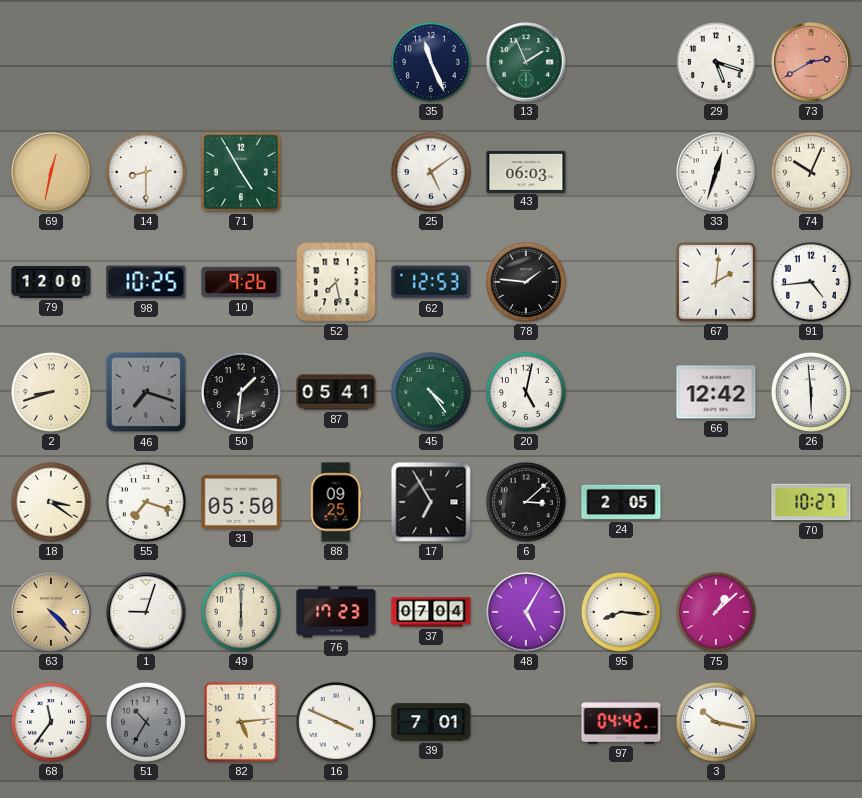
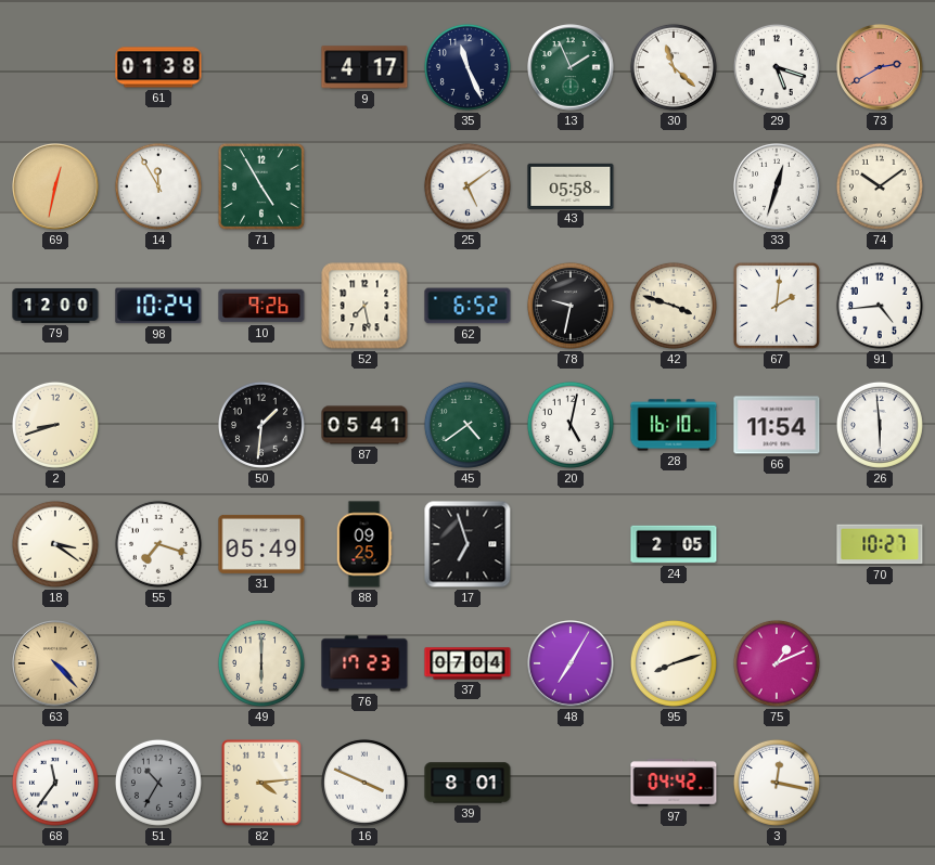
61: none -> 01:38 (158, 67)
9: none -> 4:17 (364, 67)
30: none -> 11:22 (674, 67)
14: 8:30 -> 11:55 (158, 186)
43: 06:03 -> 05:58 (571, 185)
74: 10:04 -> 10:09 (880, 186)
98: 10:25 -> 10:24 (158, 306)
62: 12:53 -> 6:52 (467, 306)
78: 1:46 -> 9:32 (571, 306)
42: none -> 3:48 (674, 306)
46: 7:18 -> none (146, 392)
45: 4:24 -> 4:39 (467, 425)
28: none -> 16:10 (674, 425)
66: 12:42 -> 11:54 (777, 425)
31: 05:50 -> 05:49 (261, 544)
17: 6:55 -> 6:57 (467, 544)
6: 3:08 -> none (526, 502)
1: 9:03 -> none (146, 612)
48: 5:05 -> 7:05 (571, 663)
95: 8:16 -> 8:12 (674, 663)
75: 1:08 -> 1:11 (777, 663)
82: 5:14 -> 4:14 (262, 784)
39: 7:01 -> 8:01 (467, 783)
3: 10:17 -> 12:17 (777, 783)
